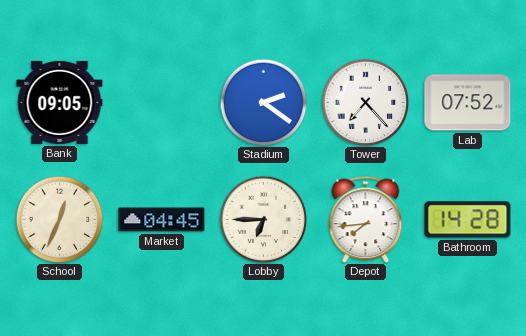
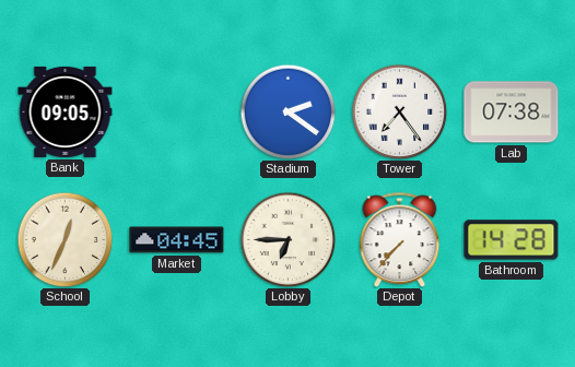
Tower: 7:23 -> 7:24 (399, 111)
Lab: 07:52 -> 07:38 (512, 113)
Depot: 7:44 -> 7:37 (400, 239)
